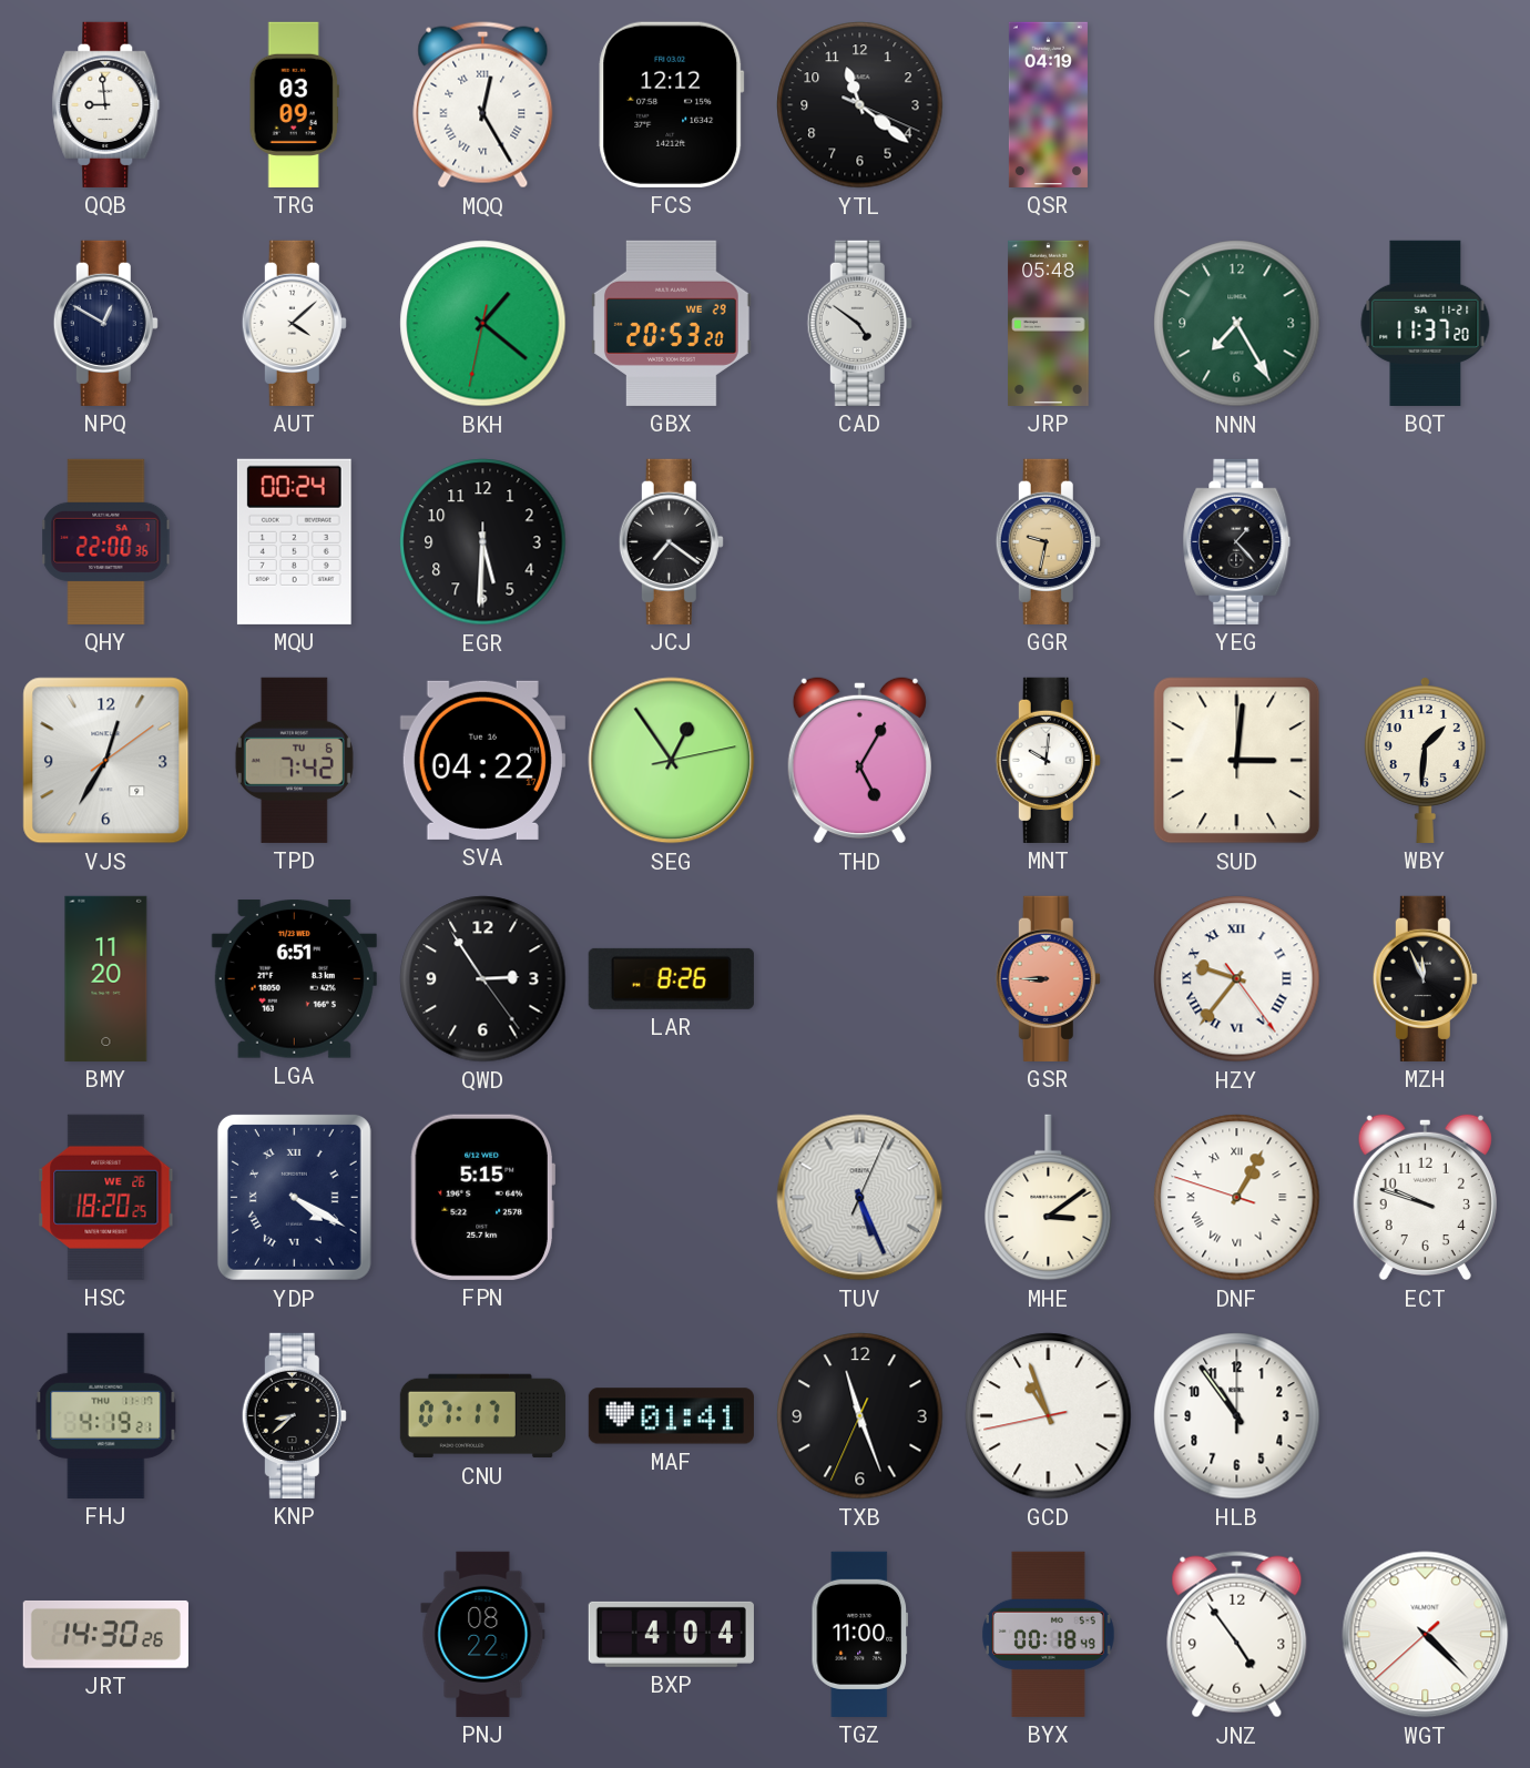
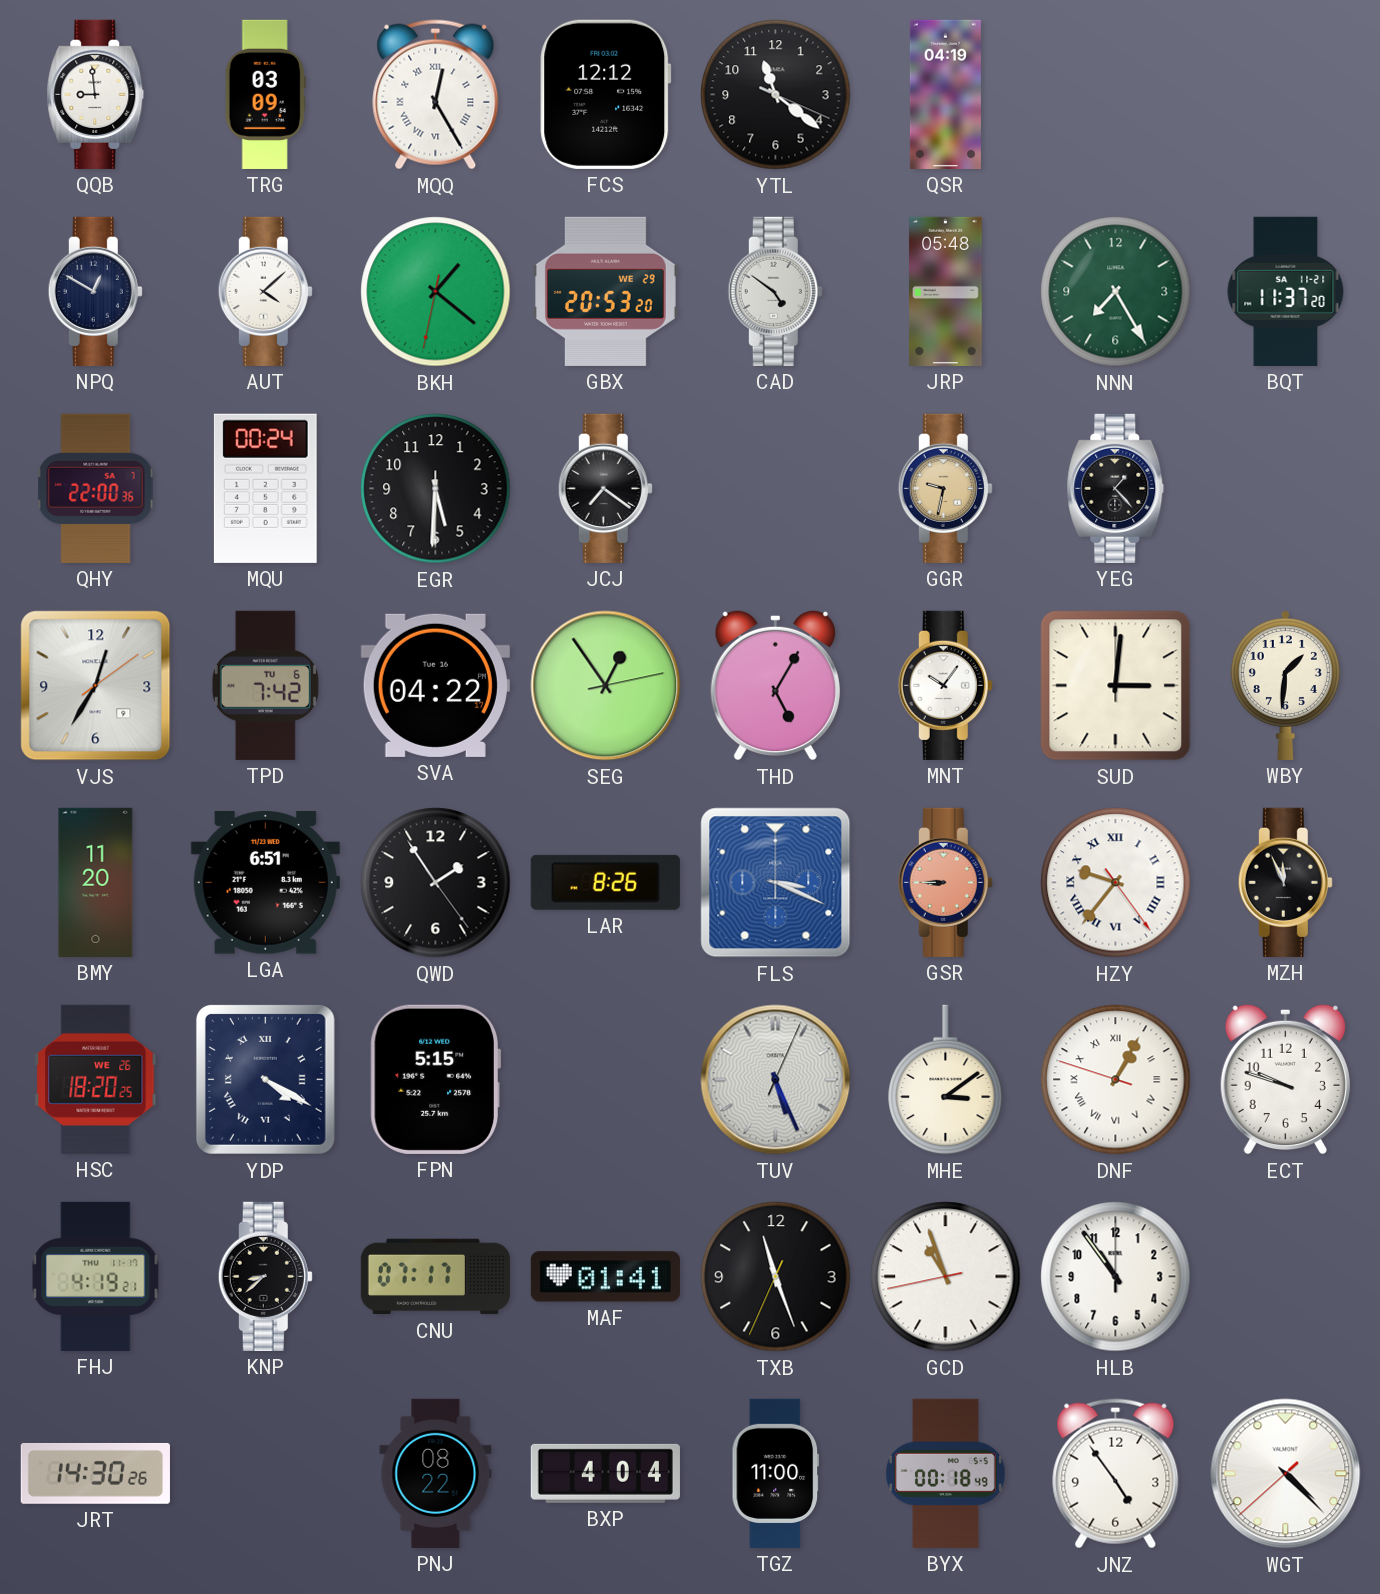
MNT: 10:01 -> 10:06 (945, 685)
QWD: 2:54 -> 1:54 (436, 883)
FLS: none -> 3:19 (776, 883)
